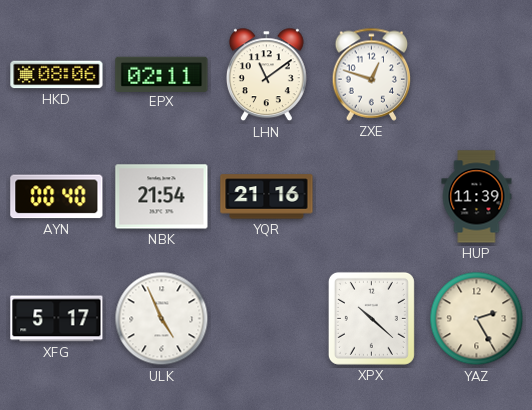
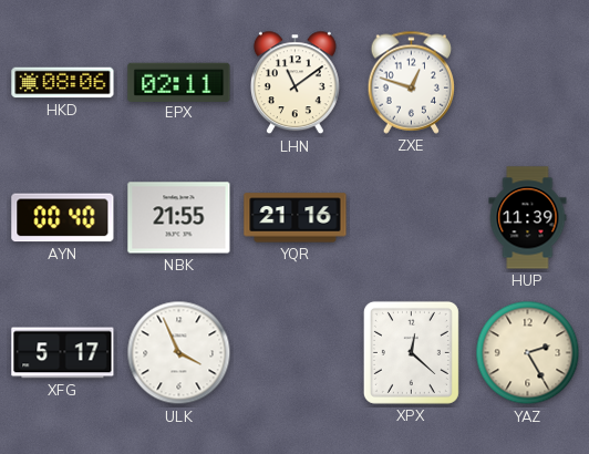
NBK: 21:54 -> 21:55 (179, 218)
ULK: 4:56 -> 3:56 (179, 353)
XPX: 10:22 -> 12:22 (411, 352)
